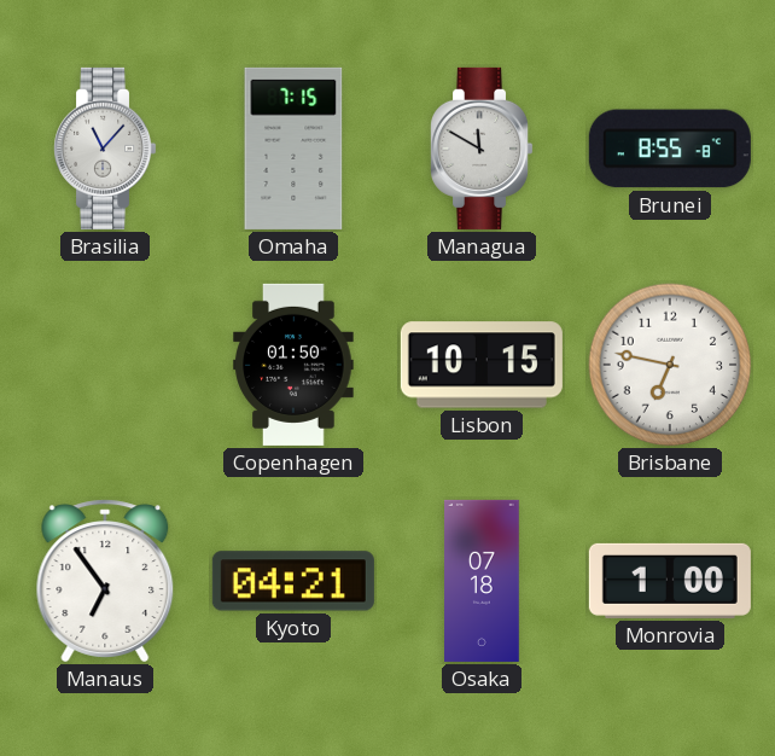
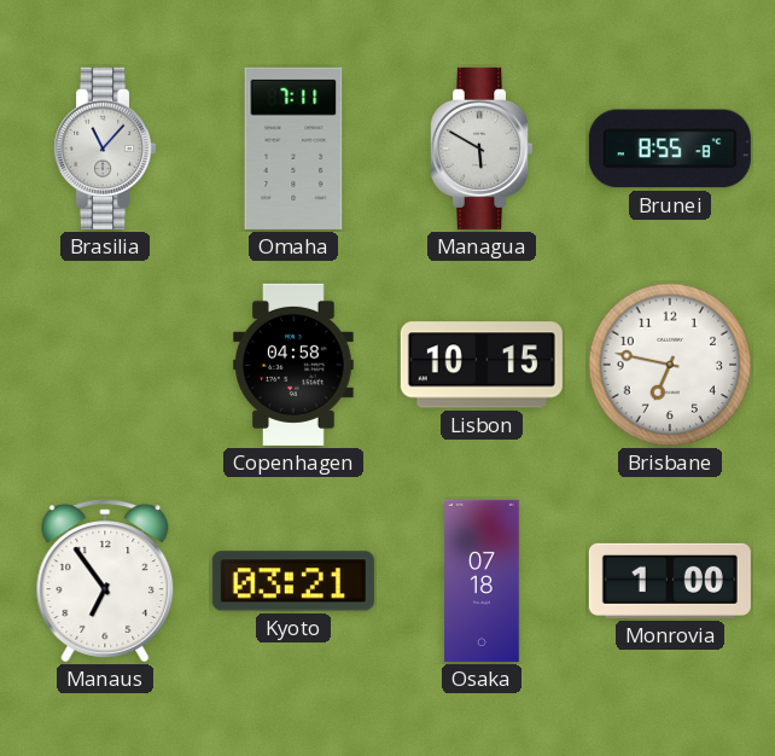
Omaha: 7:15 -> 7:11 (293, 149)
Managua: 11:50 -> 5:50 (482, 149)
Copenhagen: 01:50 -> 04:58 (293, 365)
Kyoto: 04:21 -> 03:21 (293, 581)
